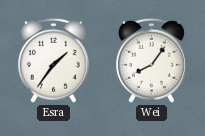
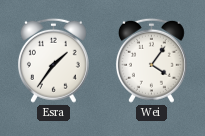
Wei: 8:06 -> 4:06 (151, 60)
